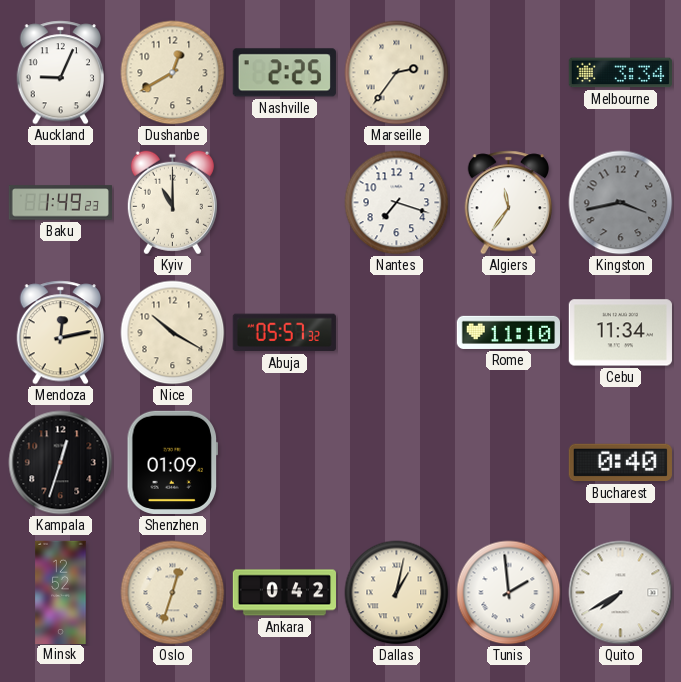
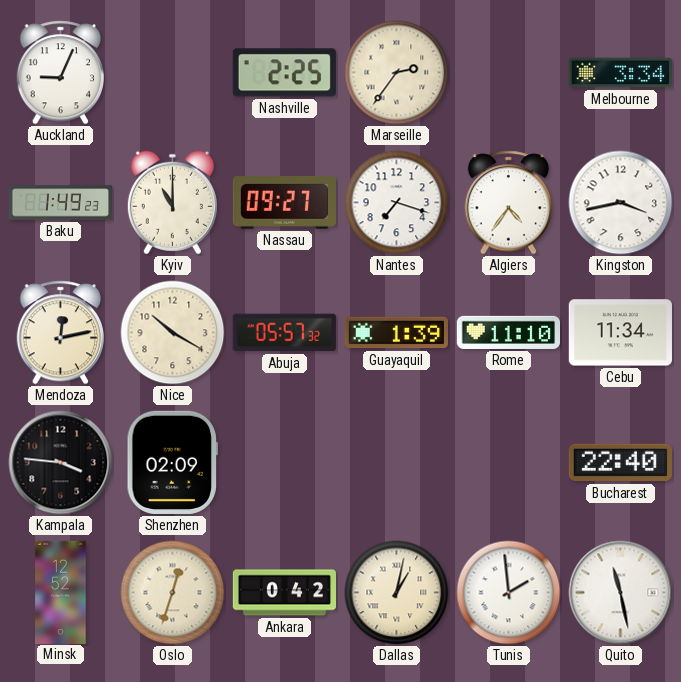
Dushanbe: 12:40 -> none (173, 73)
Nassau: none -> 09:27 (284, 203)
Algiers: 11:36 -> 4:36 (508, 203)
Kingston dial: grey -> white (621, 203)
Guayaquil: none -> 1:39 (396, 333)
Kampala: 12:33 -> 3:46 (61, 463)
Shenzhen: 01:09 -> 02:09 (172, 462)
Bucharest: 0:40 -> 22:40 (620, 463)
Quito: 7:40 -> 11:28 (621, 593)
